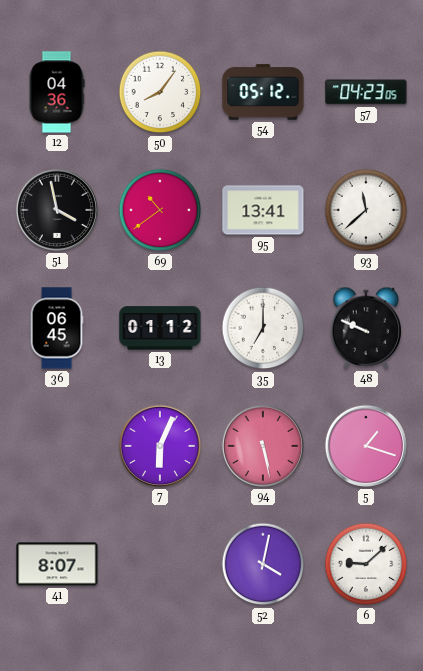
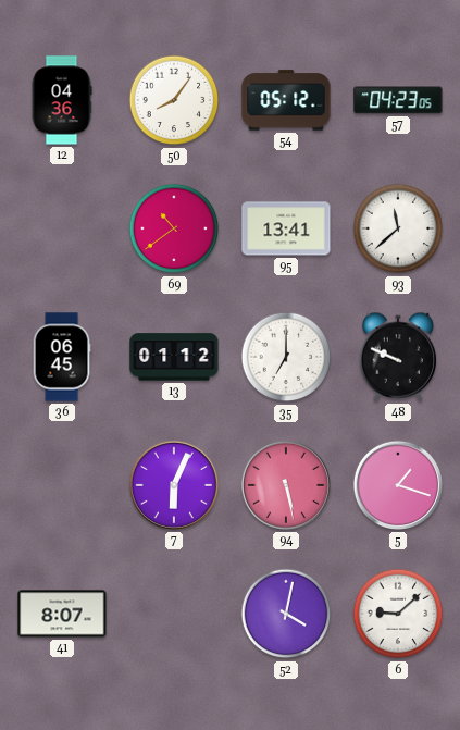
51: 3:58 -> none (57, 210)
